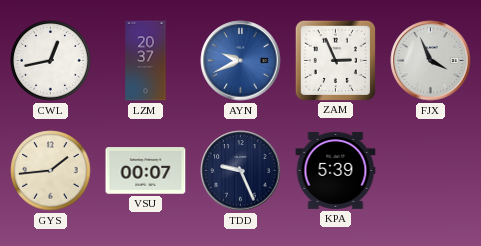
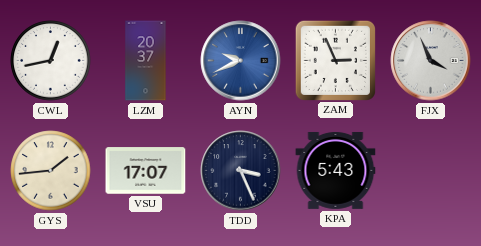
VSU: 00:07 -> 17:07 (146, 171)
TDD: 9:26 -> 3:26 (241, 171)
KPA: 5:39 -> 5:43 (336, 170)
